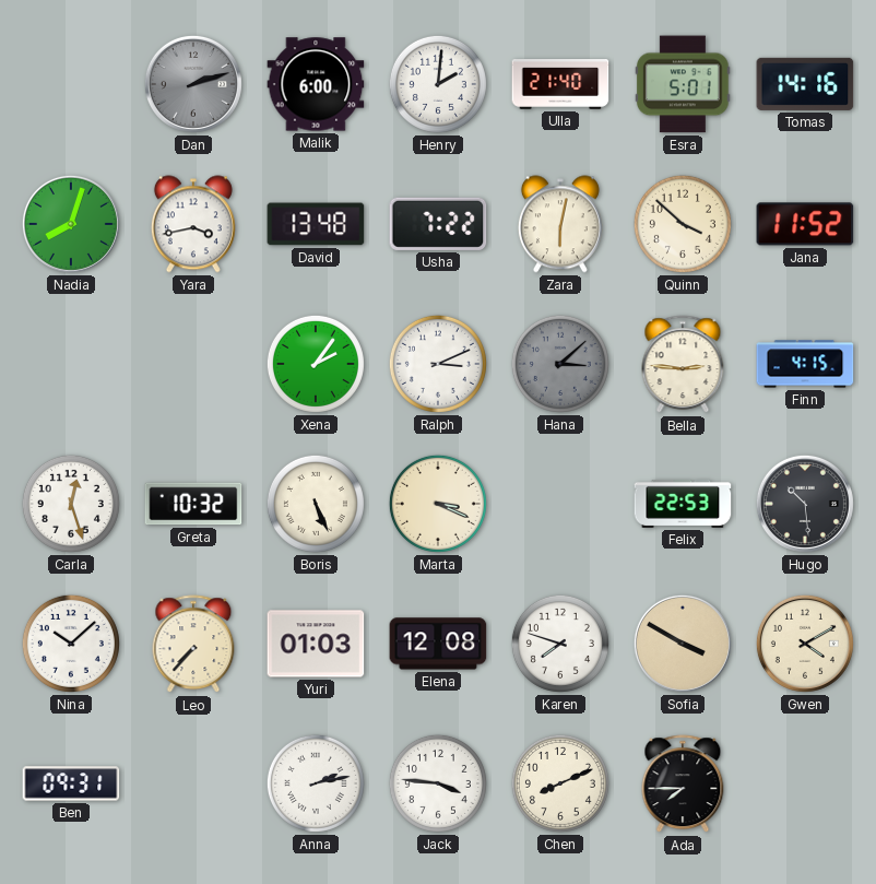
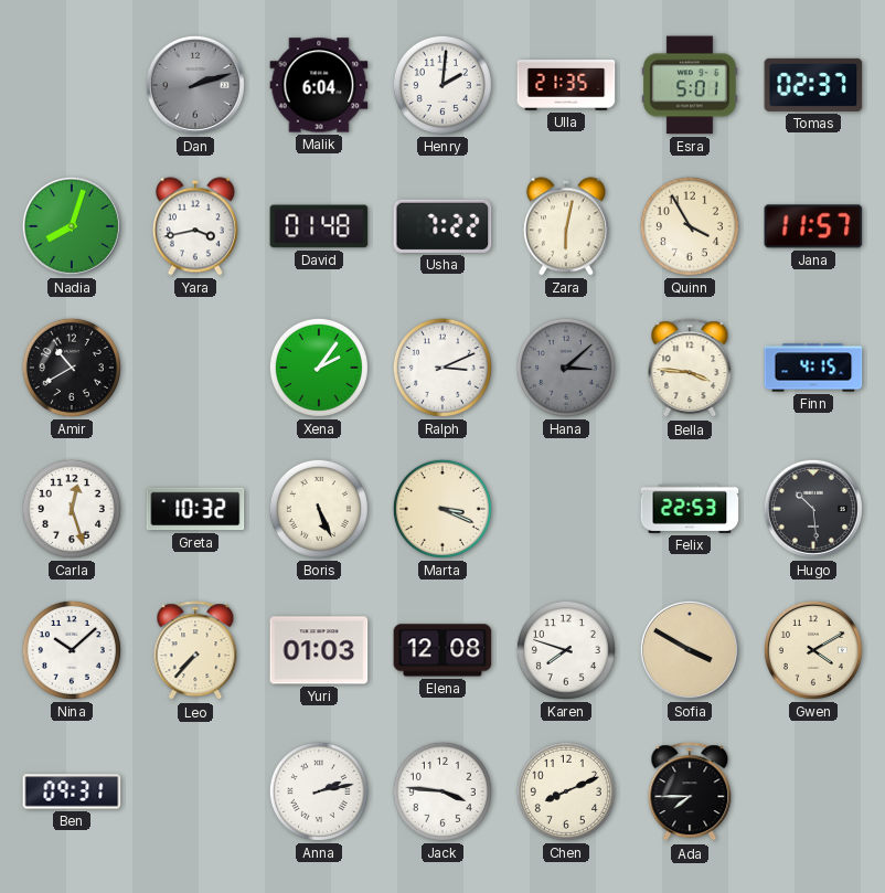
Malik: 6:00 -> 6:04 (319, 85)
Ulla: 21:40 -> 21:35 (566, 86)
Tomas: 14:16 -> 02:37 (813, 85)
David: 13:48 -> 01:48 (319, 226)
Quinn: 3:52 -> 3:55 (690, 226)
Jana: 11:52 -> 11:57 (813, 226)
Amir: none -> 10:40 (72, 368)
Bella: 2:46 -> 3:46 (690, 369)
